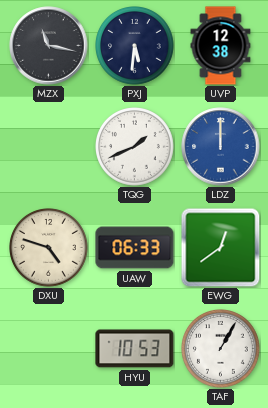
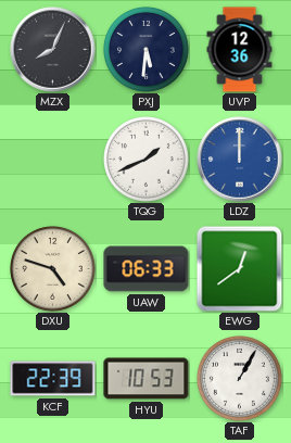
MZX: 11:17 -> 8:04 (53, 50)
UVP: 12:38 -> 12:36 (240, 50)
KCF: none -> 22:39 (53, 379)
